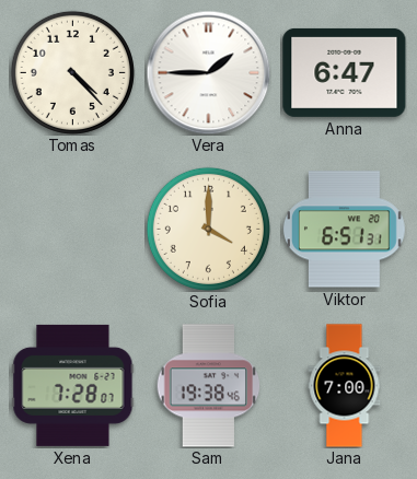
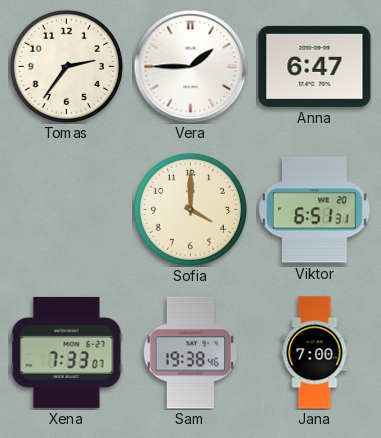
Tomas: 4:23 -> 2:36 (66, 66)
Xena: 7:28 -> 7:33 (67, 352)
